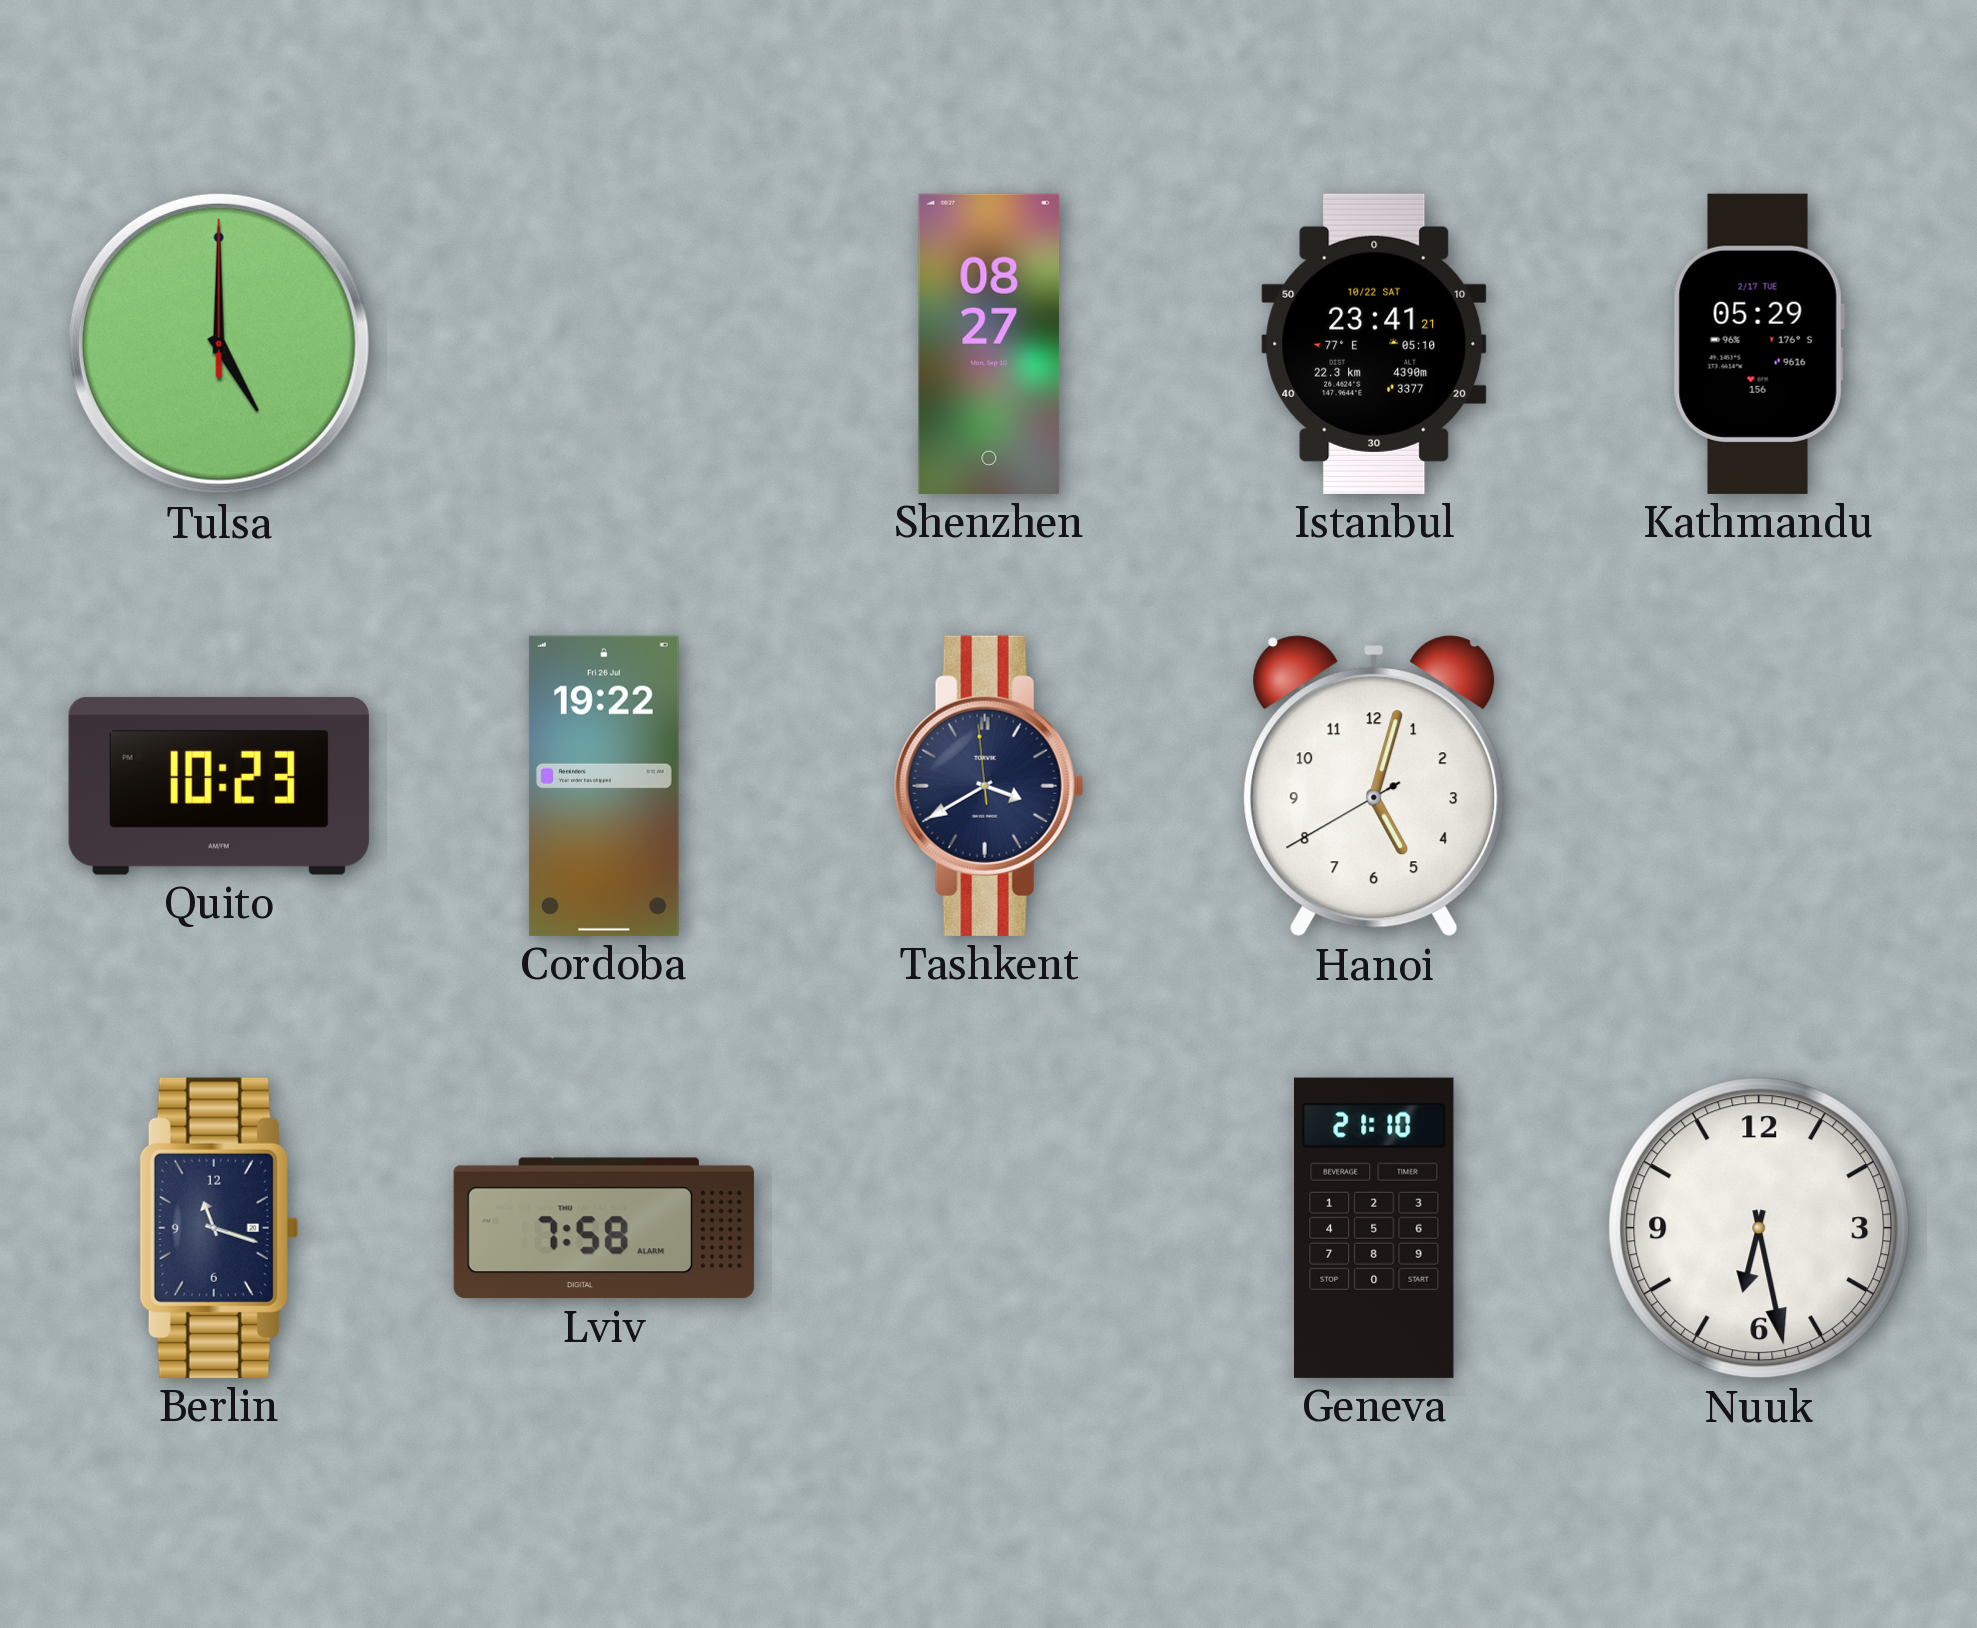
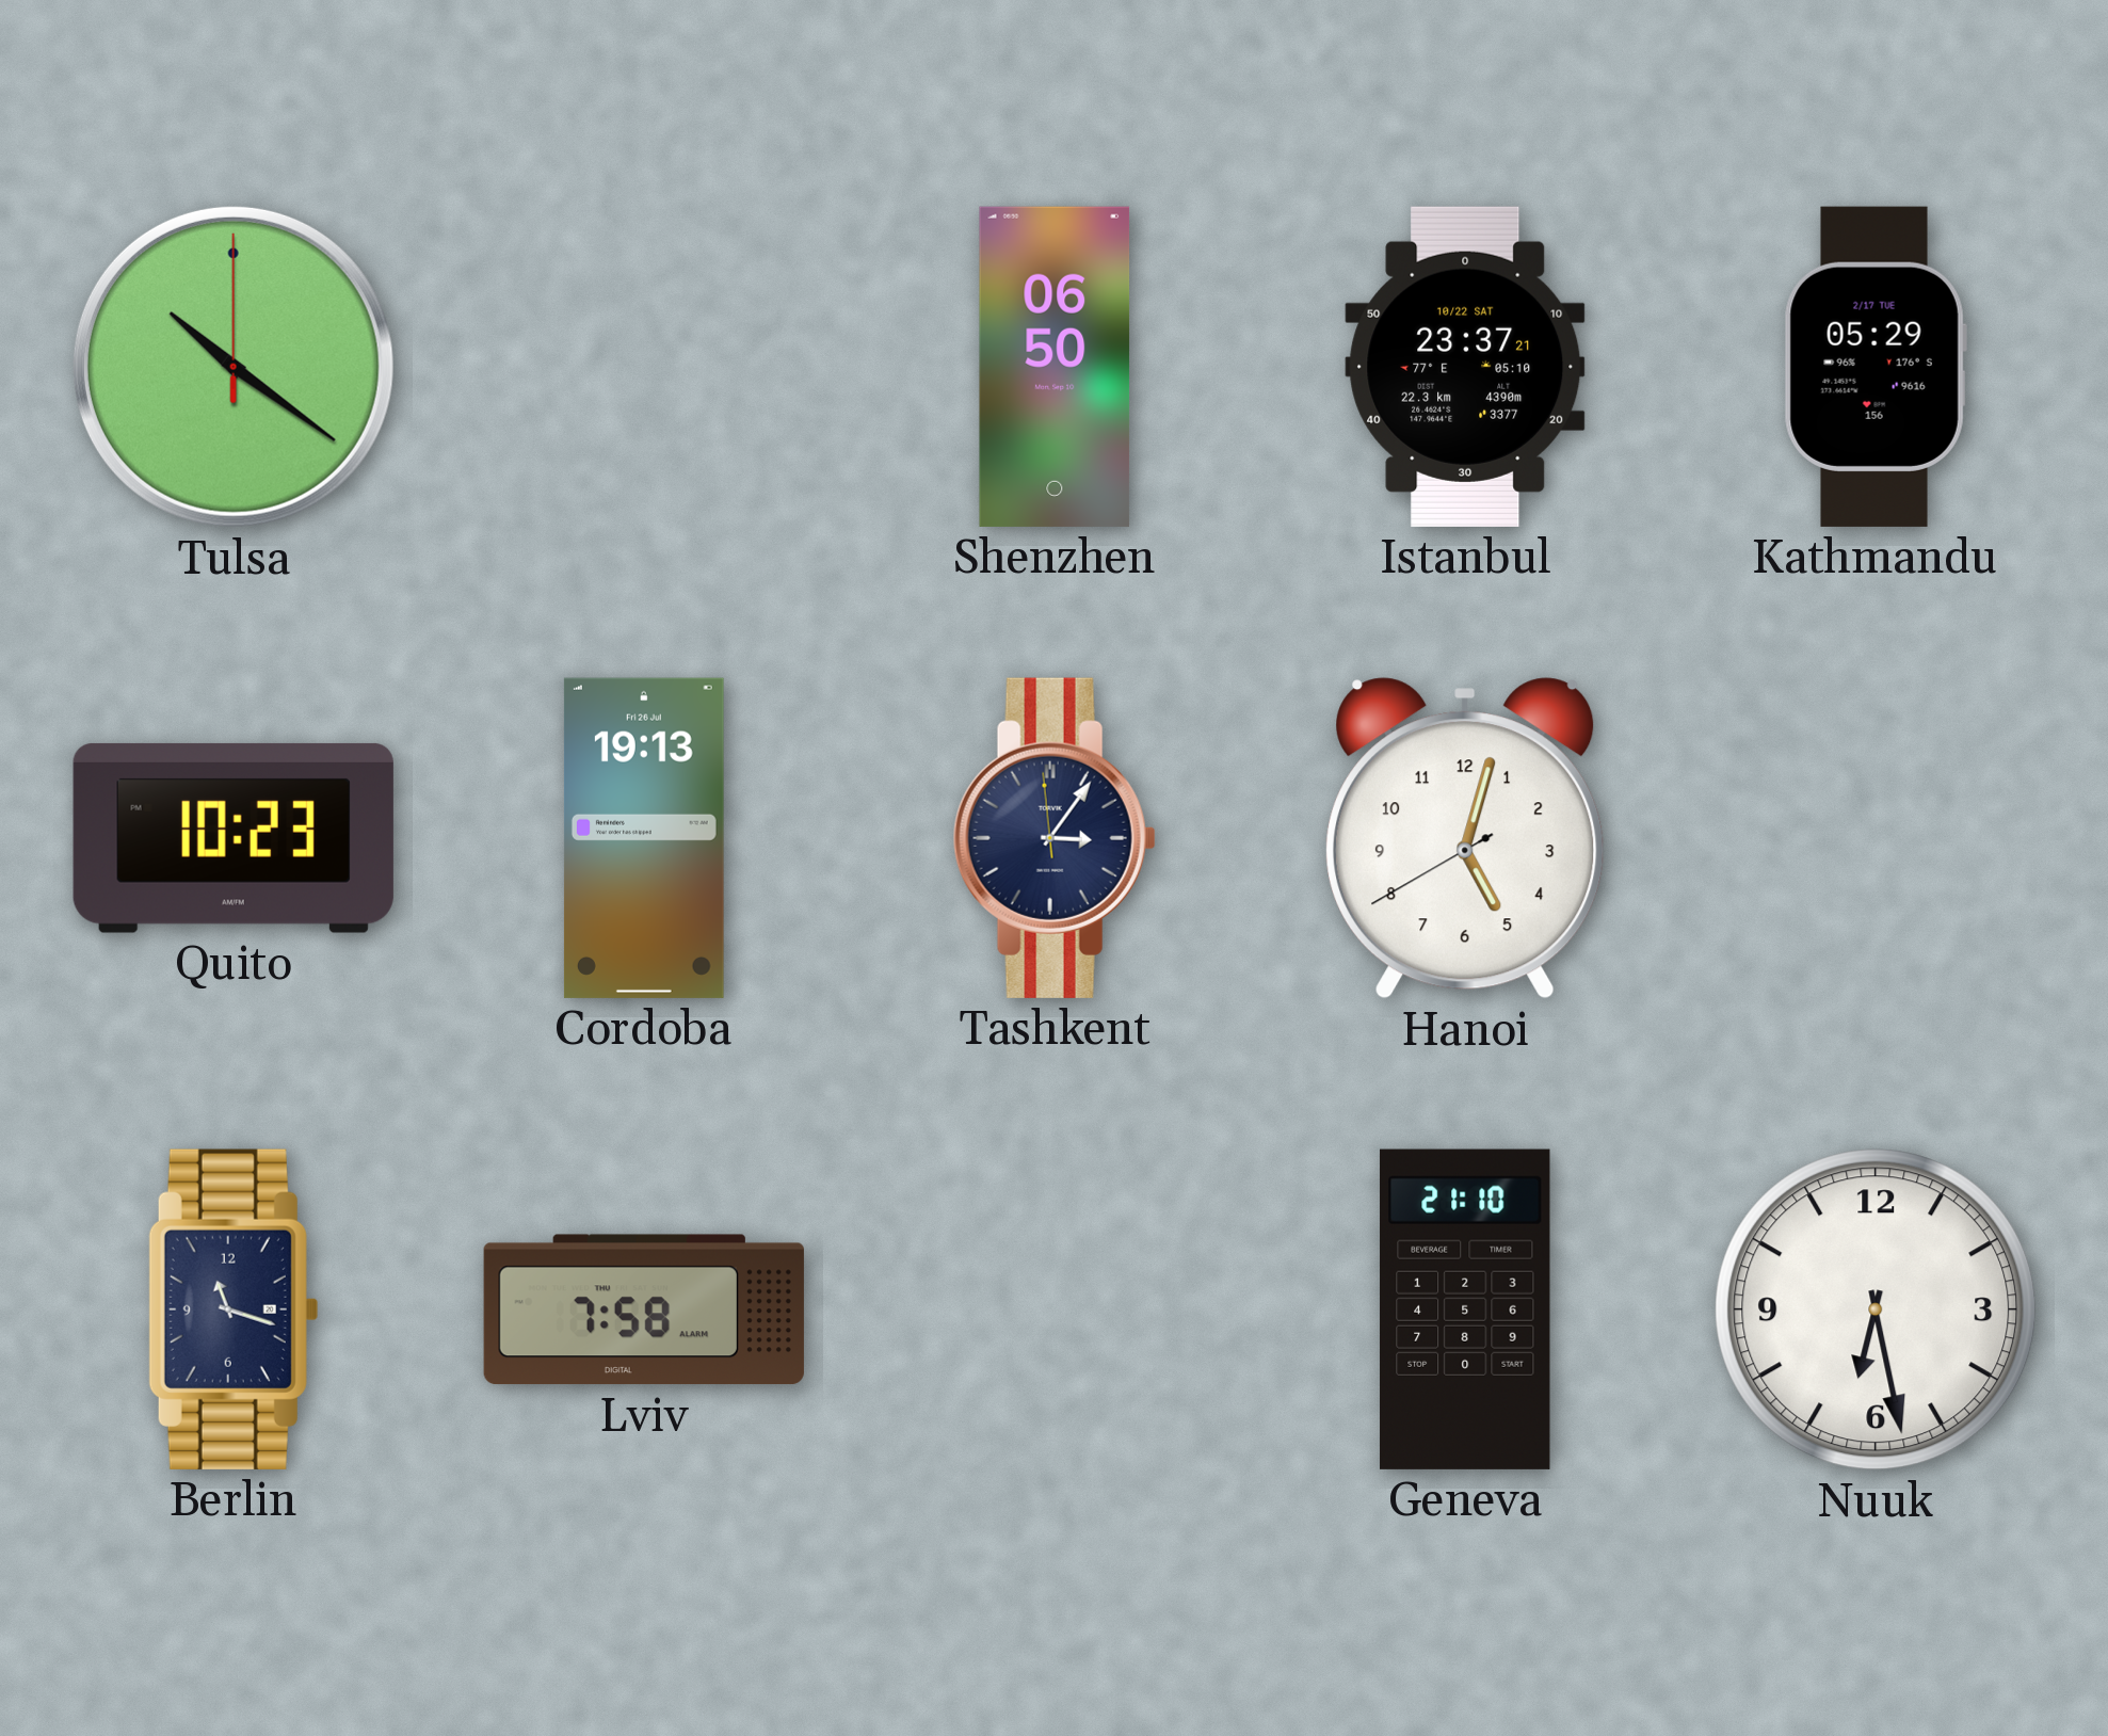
Tulsa: 5:00 -> 10:21 (234, 367)
Shenzhen: 08:27 -> 06:50 (1055, 367)
Istanbul: 23:41 -> 23:37 (1465, 367)
Cordoba: 19:22 -> 19:13 (644, 838)
Tashkent: 3:39 -> 3:05 (1055, 838)
